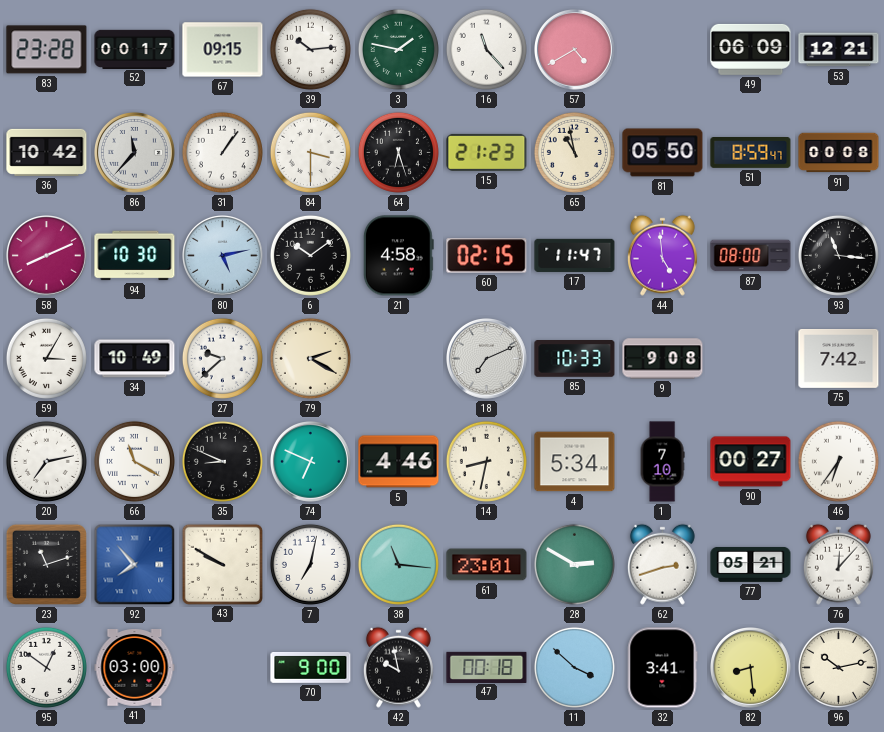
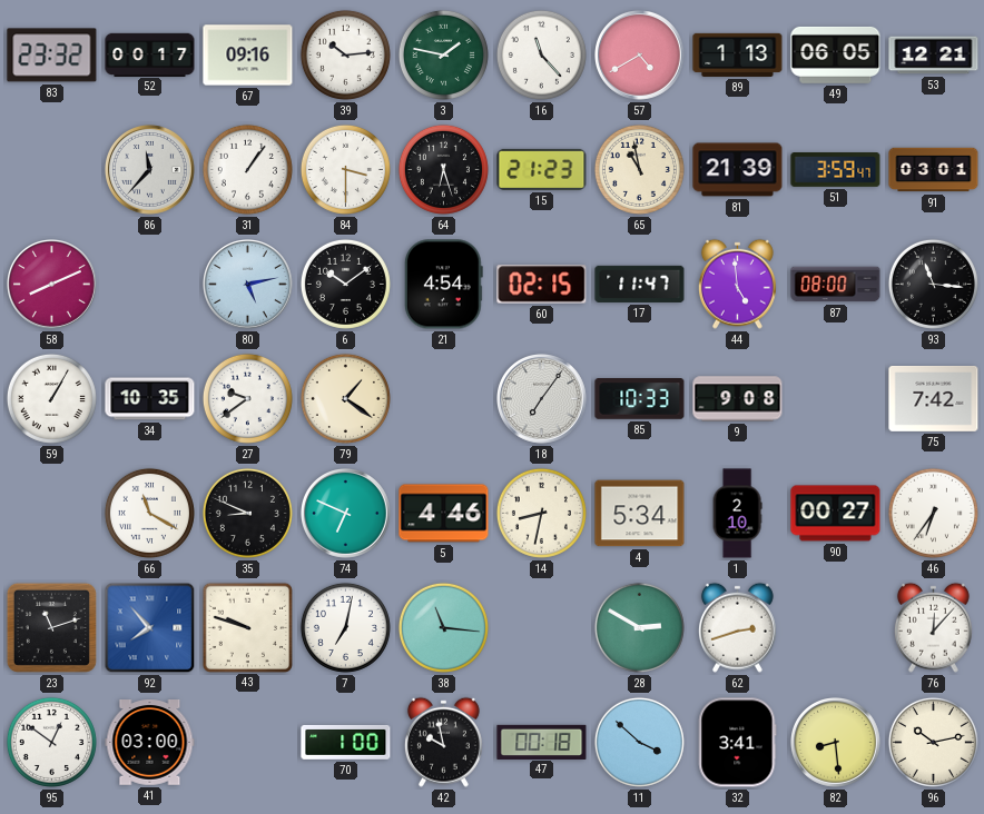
83: 23:28 -> 23:32 (52, 56)
67: 09:15 -> 09:16 (248, 56)
89: none -> 1:13 (738, 54)
49: 06:09 -> 06:05 (836, 54)
36: 10:42 -> none (47, 152)
81: 05:50 -> 21:39 (738, 170)
51: 8:59 -> 3:59 (836, 170)
91: 00:08 -> 03:01 (934, 170)
94: 10:30 -> none (135, 256)
21: 4:58 -> 4:54 (443, 285)
59: 3:05 -> 1:05 (51, 398)
34: 10:49 -> 10:35 (150, 399)
27: 9:38 -> 9:39 (247, 398)
79: 2:20 -> 1:21 (345, 398)
18: 7:11 -> 7:06 (542, 399)
20: 7:13 -> none (46, 461)
1: 7:10 -> 2:10 (737, 514)
43: 9:50 -> 9:48 (247, 627)
61: 23:01 -> none (487, 565)
77: 05:21 -> none (751, 564)
70: 9:00 -> 1:00 (346, 742)
